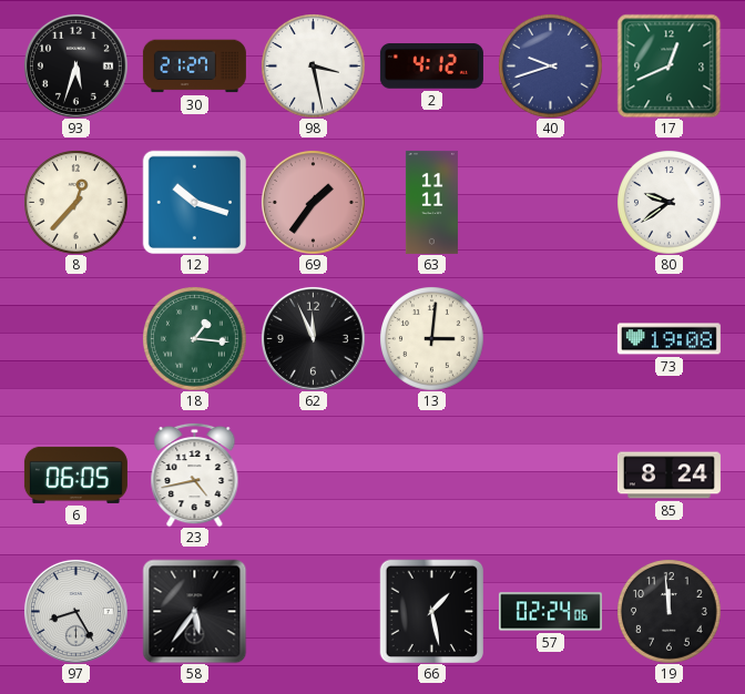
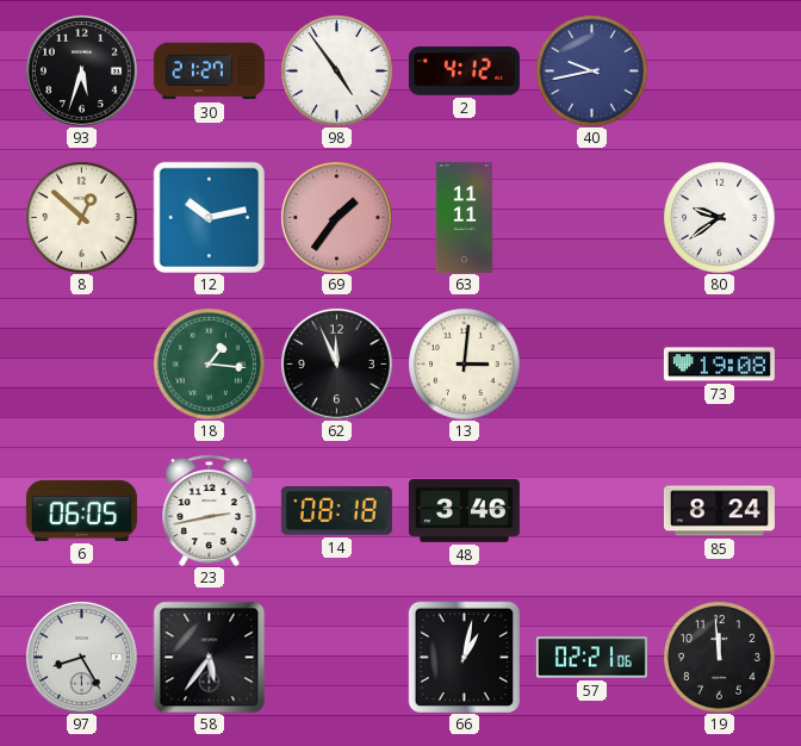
98: 3:28 -> 4:54 (336, 70)
40: 9:42 -> 9:43 (591, 70)
17: 12:41 -> none (669, 65)
8: 12:37 -> 12:52 (81, 217)
12: 10:18 -> 10:13 (209, 217)
23: 4:43 -> 2:43 (210, 510)
14: none -> 08:18 (336, 511)
48: none -> 3:46 (464, 510)
66: 1:28 -> 1:02 (464, 657)
57: 02:24 -> 02:21 (591, 658)
